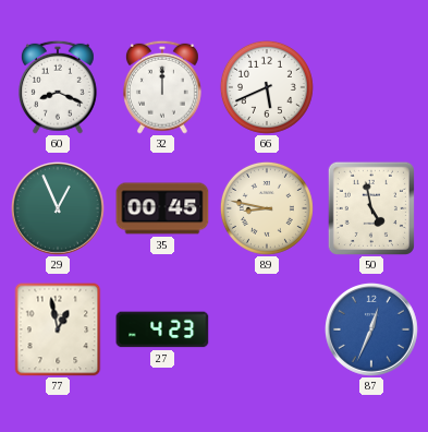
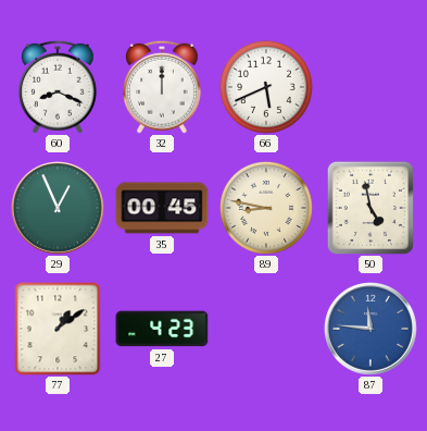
77: 12:58 -> 1:09 (58, 329)
87: 12:34 -> 11:46 (372, 330)
